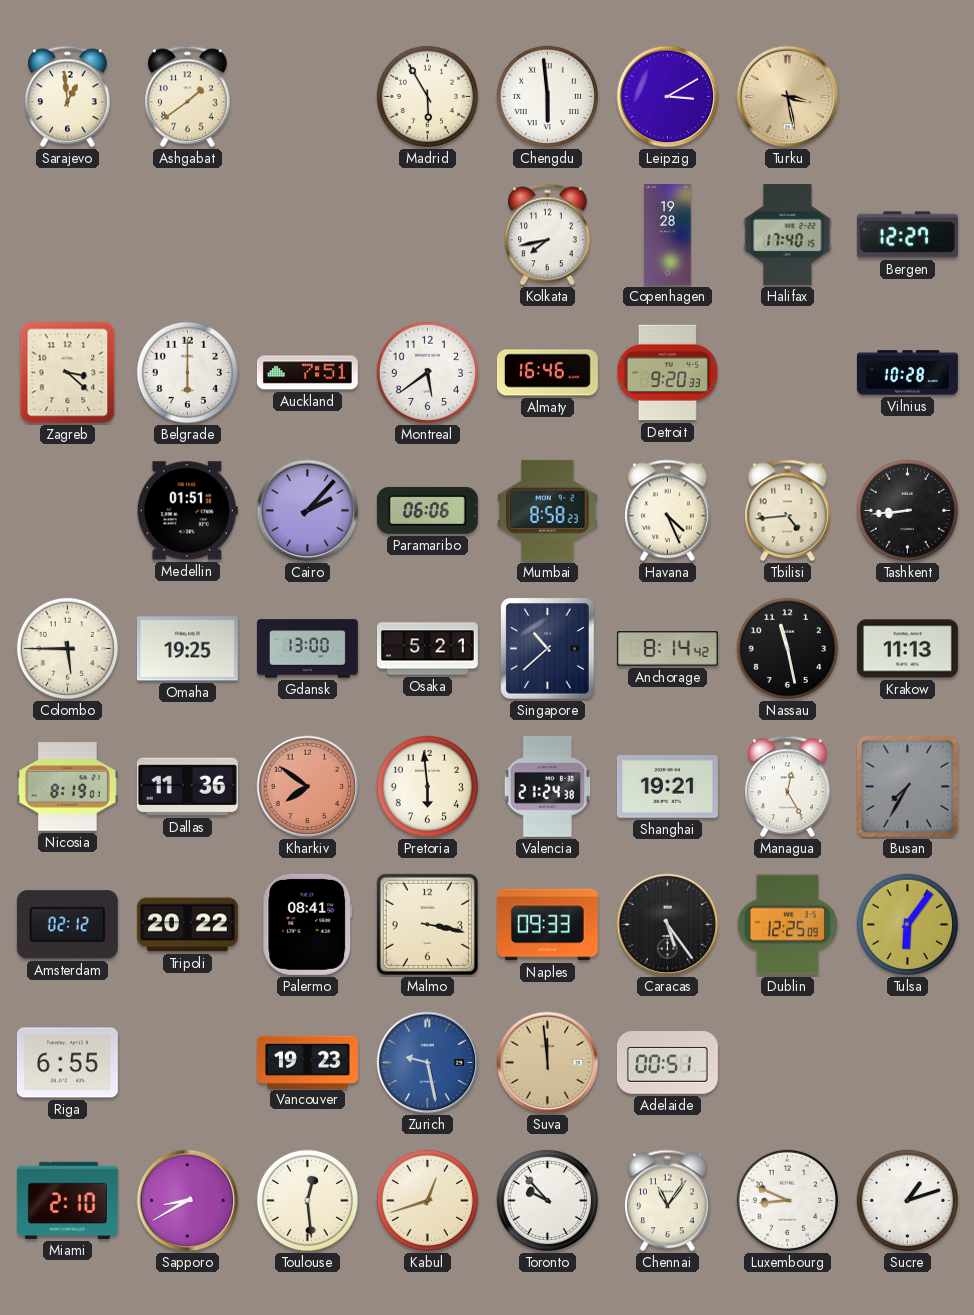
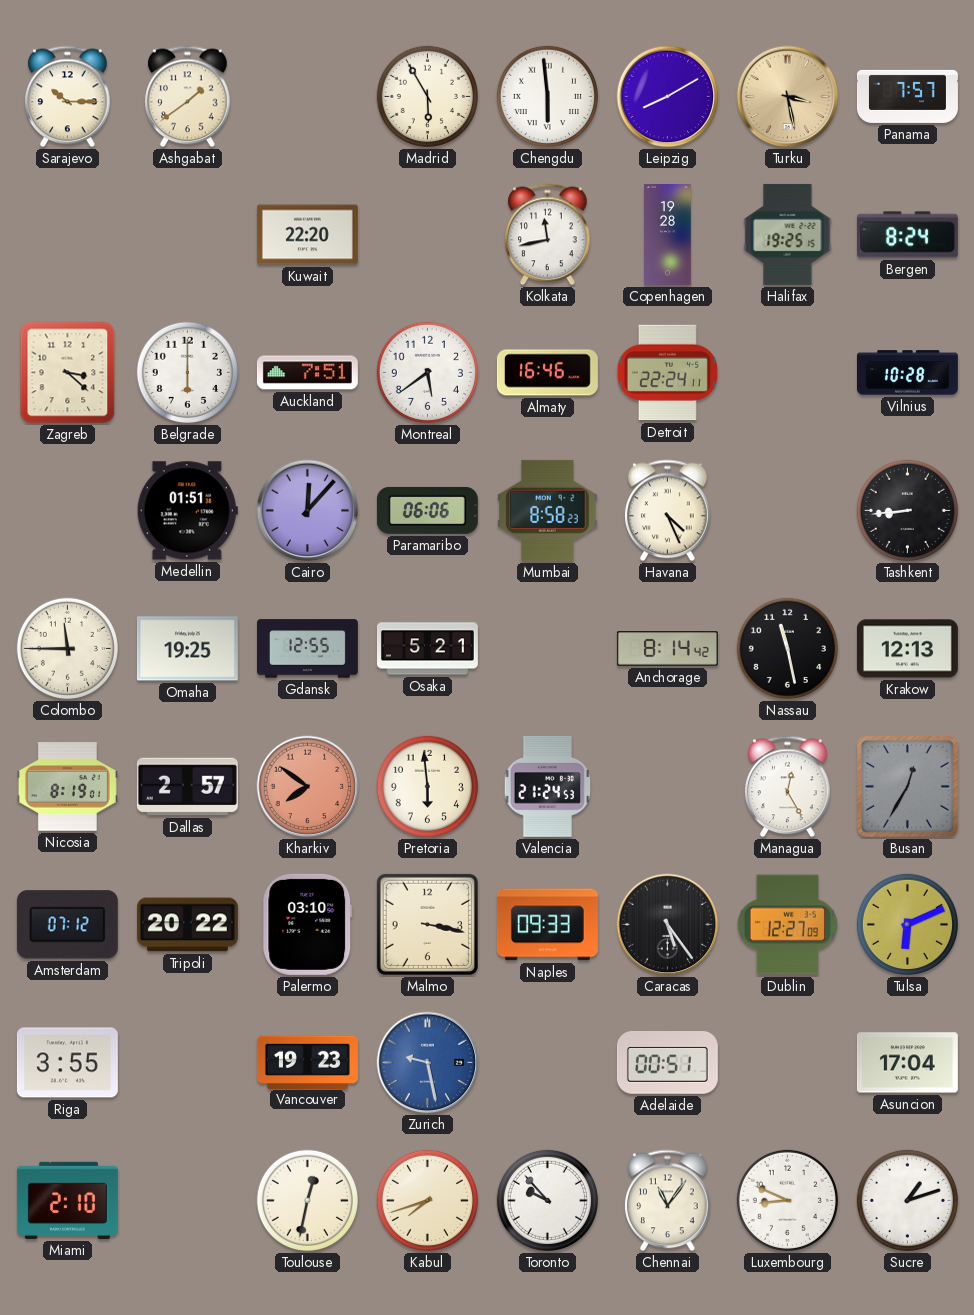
Sarajevo: 12:59 -> 10:15 (68, 97)
Leipzig: 3:10 -> 8:10 (668, 97)
Panama: none -> 7:57 (907, 96)
Kuwait: none -> 22:20 (307, 235)
Kolkata: 7:43 -> 11:43 (548, 235)
Halifax: 17:40 -> 19:25 (788, 234)
Bergen: 12:27 -> 8:24 (907, 235)
Detroit: 9:20 -> 22:24 (667, 373)
Cairo: 2:07 -> 12:07 (308, 511)
Tbilisi: 4:44 -> none (788, 511)
Colombo: 5:45 -> 11:45 (67, 648)
Gdansk: 13:00 -> 12:55 (307, 649)
Singapore: 10:38 -> none (548, 649)
Krakow: 11:13 -> 12:13 (907, 649)
Dallas: 11:36 -> 2:57 (187, 787)
Valencia: 21:24:38 -> 21:24:53 (548, 786)
Shanghai: 19:21 -> none (667, 787)
Busan: 7:35 -> 12:35 (908, 787)
Amsterdam: 02:12 -> 07:12 (67, 925)
Palermo: 08:41 -> 03:10 (308, 924)
Dublin: 12:25 -> 12:27 (787, 925)
Tulsa: 6:06 -> 6:11 (907, 924)
Riga: 6:55 -> 3:55 (67, 1063)
Suva: 11:59 -> none (548, 1063)
Asuncion: none -> 17:04 (907, 1063)
Sapporo: 8:40 -> none (188, 1201)
Toulouse: 12:29 -> 12:32 (307, 1200)
Kabul: 12:42 -> 7:42 (427, 1200)
